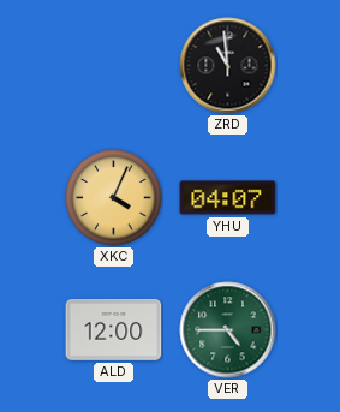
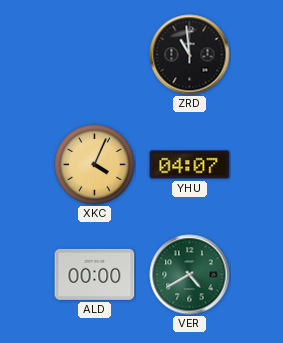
ALD: 12:00 -> 00:00 (95, 274)
VER: 4:45 -> 4:40 (190, 275)
